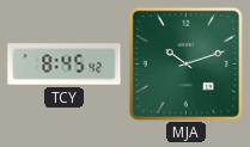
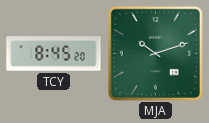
TCY: 8:45:42 -> 8:45:20 (54, 54)
